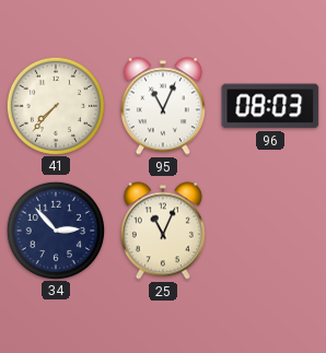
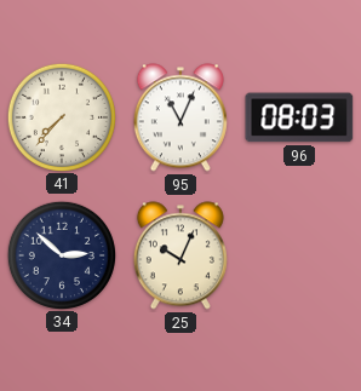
34: 2:53 -> 2:52 (61, 254)
25: 11:04 -> 10:04 (180, 255)
